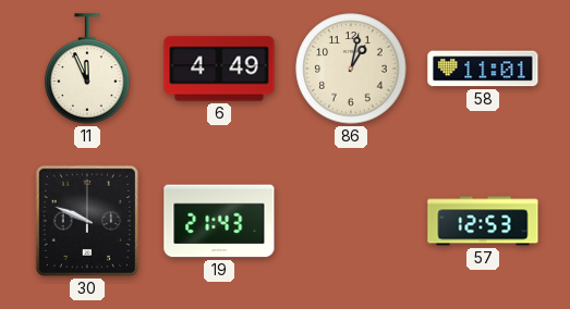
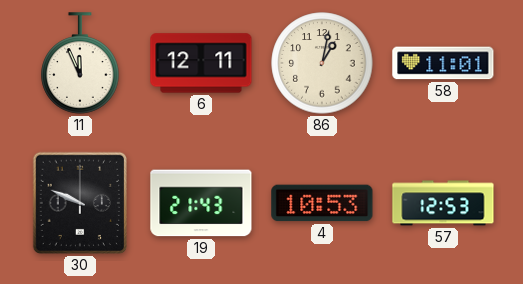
6: 4:49 -> 12:11 (201, 63)
4: none -> 10:53 (322, 203)
